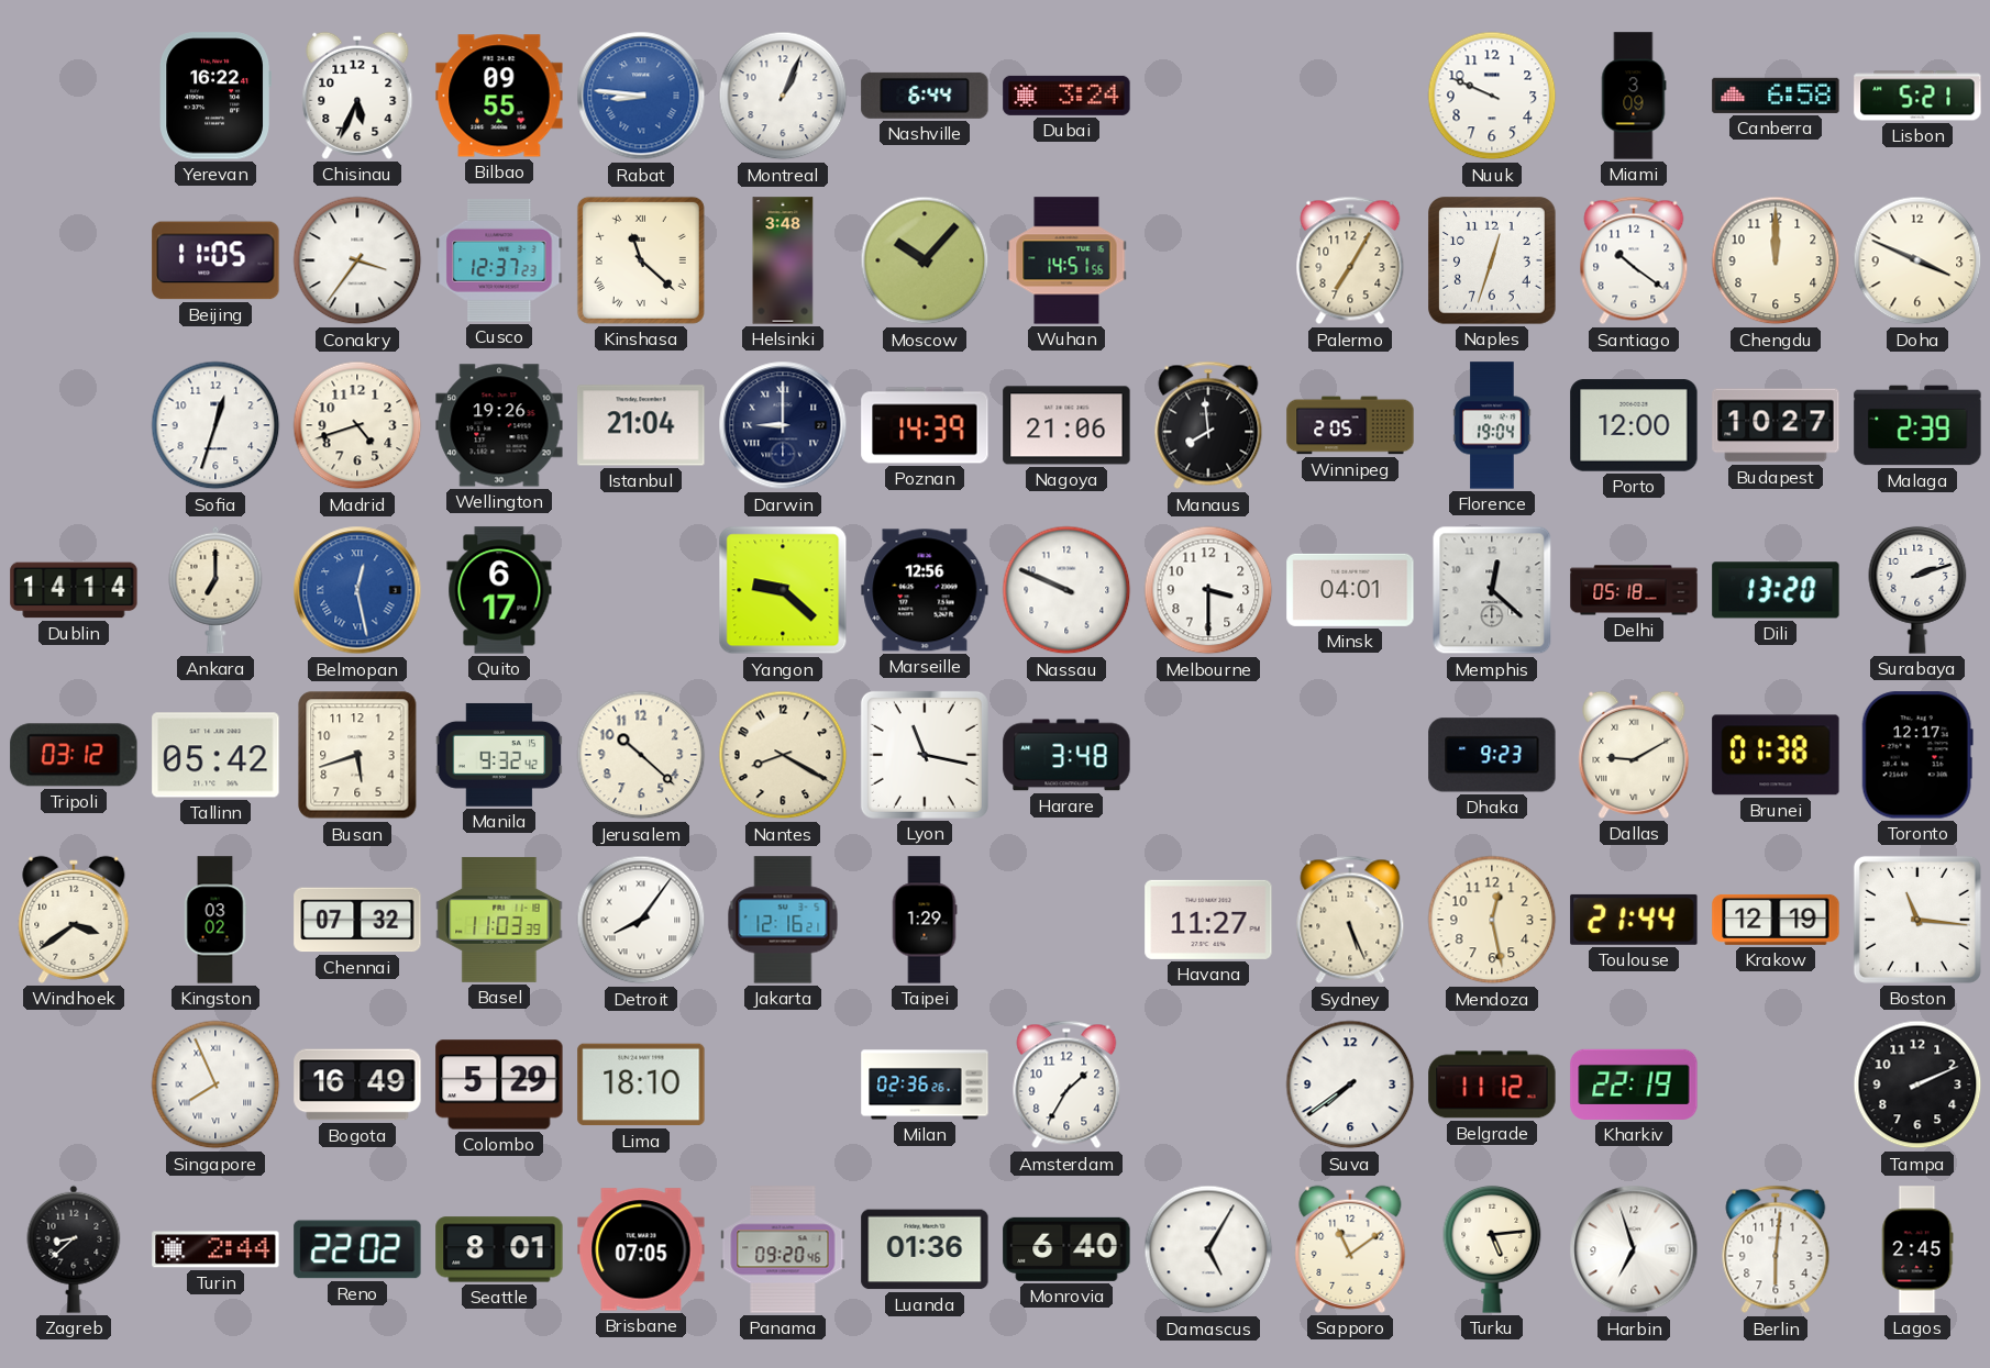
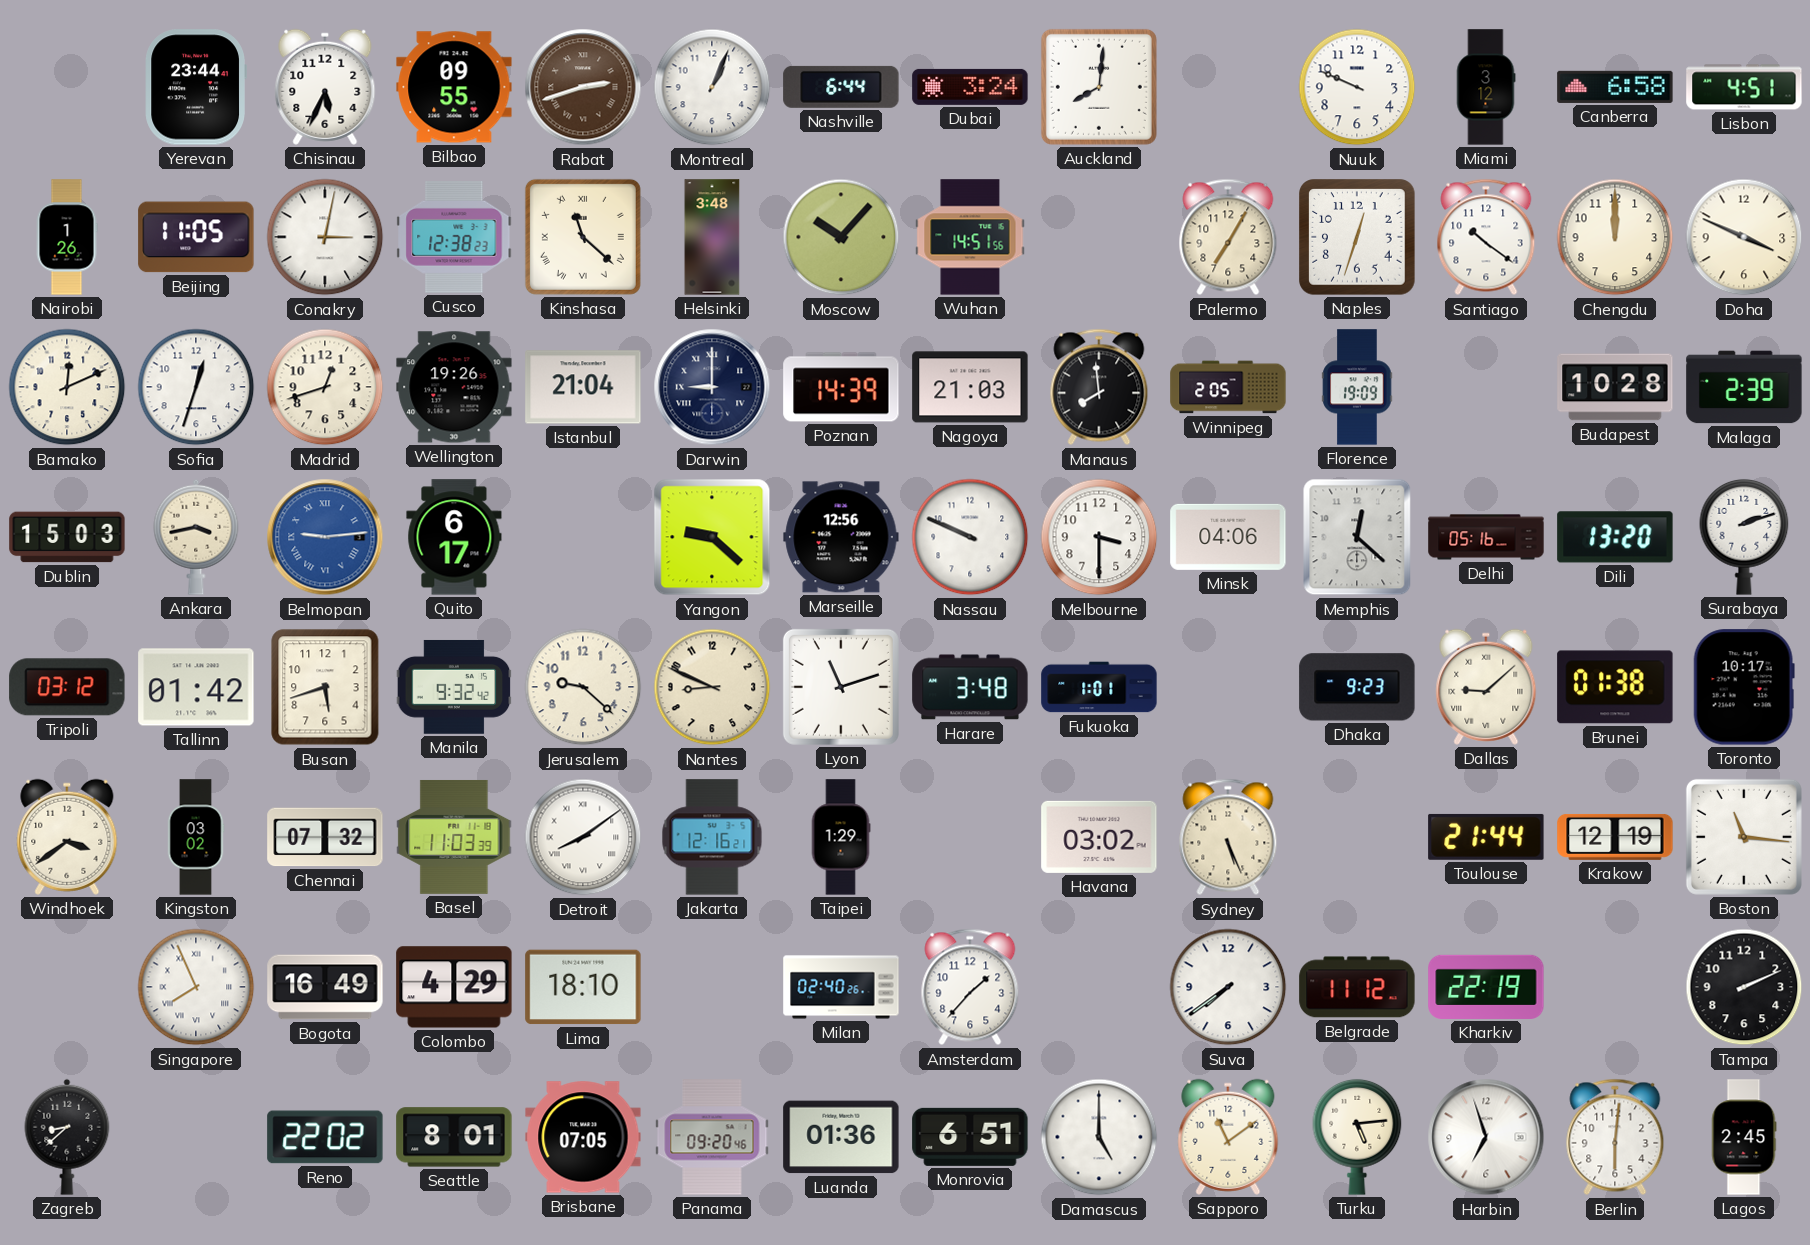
Yerevan: 16:22 -> 23:44 (196, 87)
Rabat: 8:46 -> 2:42 (583, 87)
Rabat dial: blue -> brown (583, 87)
Auckland: none -> 8:01 (1099, 87)
Miami: 3:09 -> 3:12 (1486, 87)
Lisbon: 5:21 -> 4:51 (1744, 87)
Nairobi: none -> 1:26 (67, 237)
Conakry: 3:36 -> 3:02 (325, 237)
Cusco: 12:37 -> 12:38 (454, 237)
Bamako: none -> 12:11 (67, 387)
Madrid: 4:42 -> 12:42 (325, 387)
Nagoya: 21:06 -> 21:03 (970, 387)
Florence: 19:04 -> 19:09 (1357, 387)
Porto: 12:00 -> none (1634, 425)
Budapest: 10:27 -> 10:28 (1615, 387)
Dublin: 14:14 -> 15:03 (67, 537)
Ankara: 7:00 -> 3:43 (196, 537)
Belmopan: 12:28 -> 9:14 (325, 537)
Minsk: 04:01 -> 04:06 (1228, 537)
Delhi: 05:18 -> 05:16 (1486, 537)
Tallinn: 05:42 -> 01:42 (196, 687)
Jerusalem: 10:22 -> 9:22 (583, 687)
Nantes: 8:20 -> 8:49 (712, 687)
Lyon: 11:17 -> 11:12 (841, 687)
Fukuoka: none -> 1:01 (1099, 687)
Dallas: 9:10 -> 9:08 (1486, 687)
Toronto: 12:17 -> 10:17 (1744, 687)
Detroit: 8:06 -> 8:09 (583, 837)
Havana: 11:27 -> 03:02 (1099, 837)
Mendoza: 12:28 -> none (1492, 920)
Colombo: 5:29 -> 4:29 (454, 987)
Milan: 02:36 -> 02:40 (841, 987)
Amsterdam: 1:35 -> 1:37 (970, 987)
Turin: 2:44 -> none (215, 1249)
Monrovia: 6:40 -> 6:51 (970, 1137)
Damascus: 5:05 -> 5:00 (1099, 1137)
